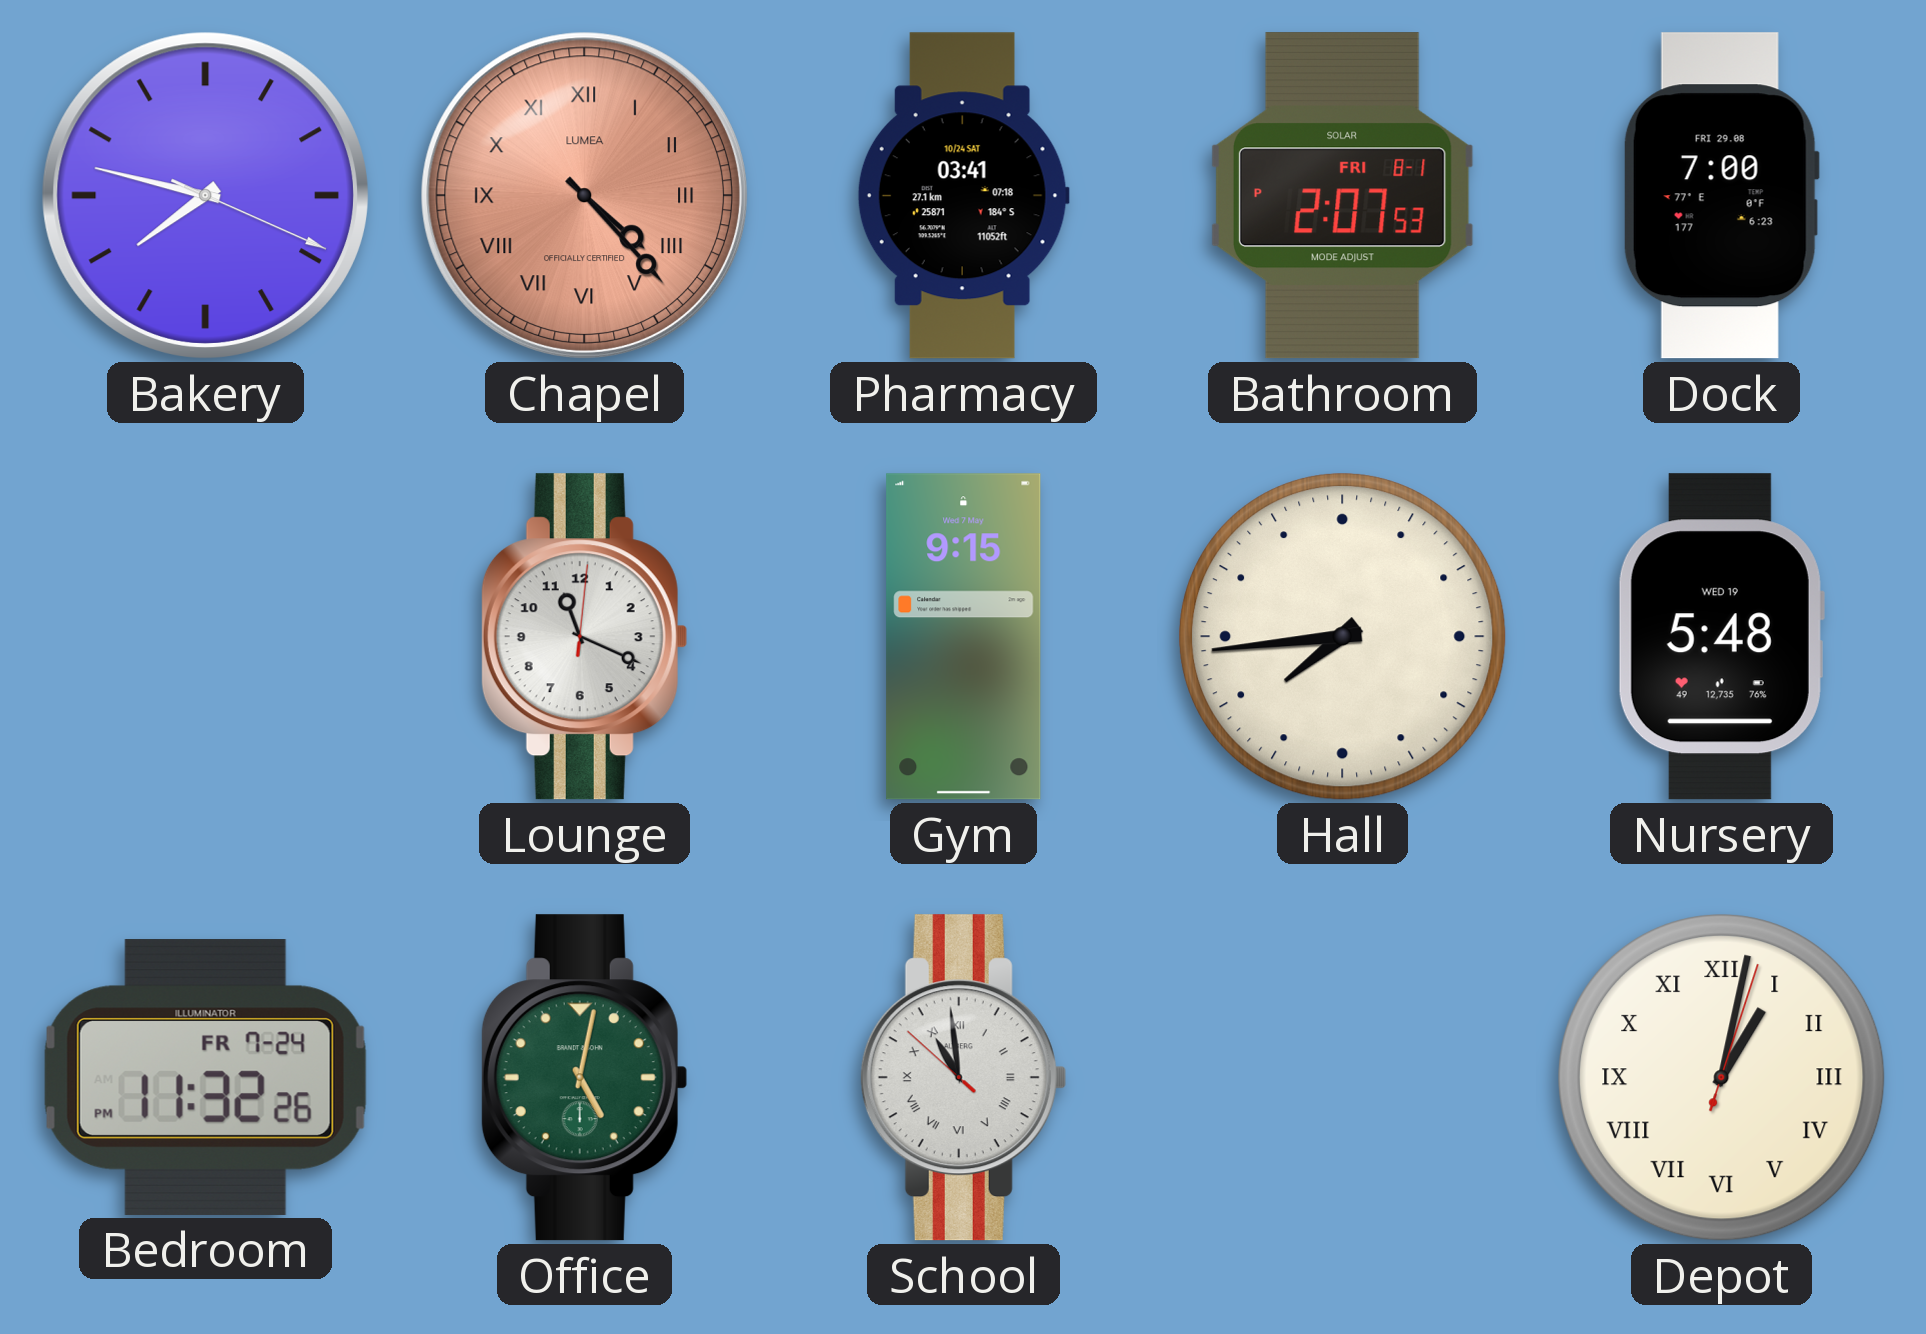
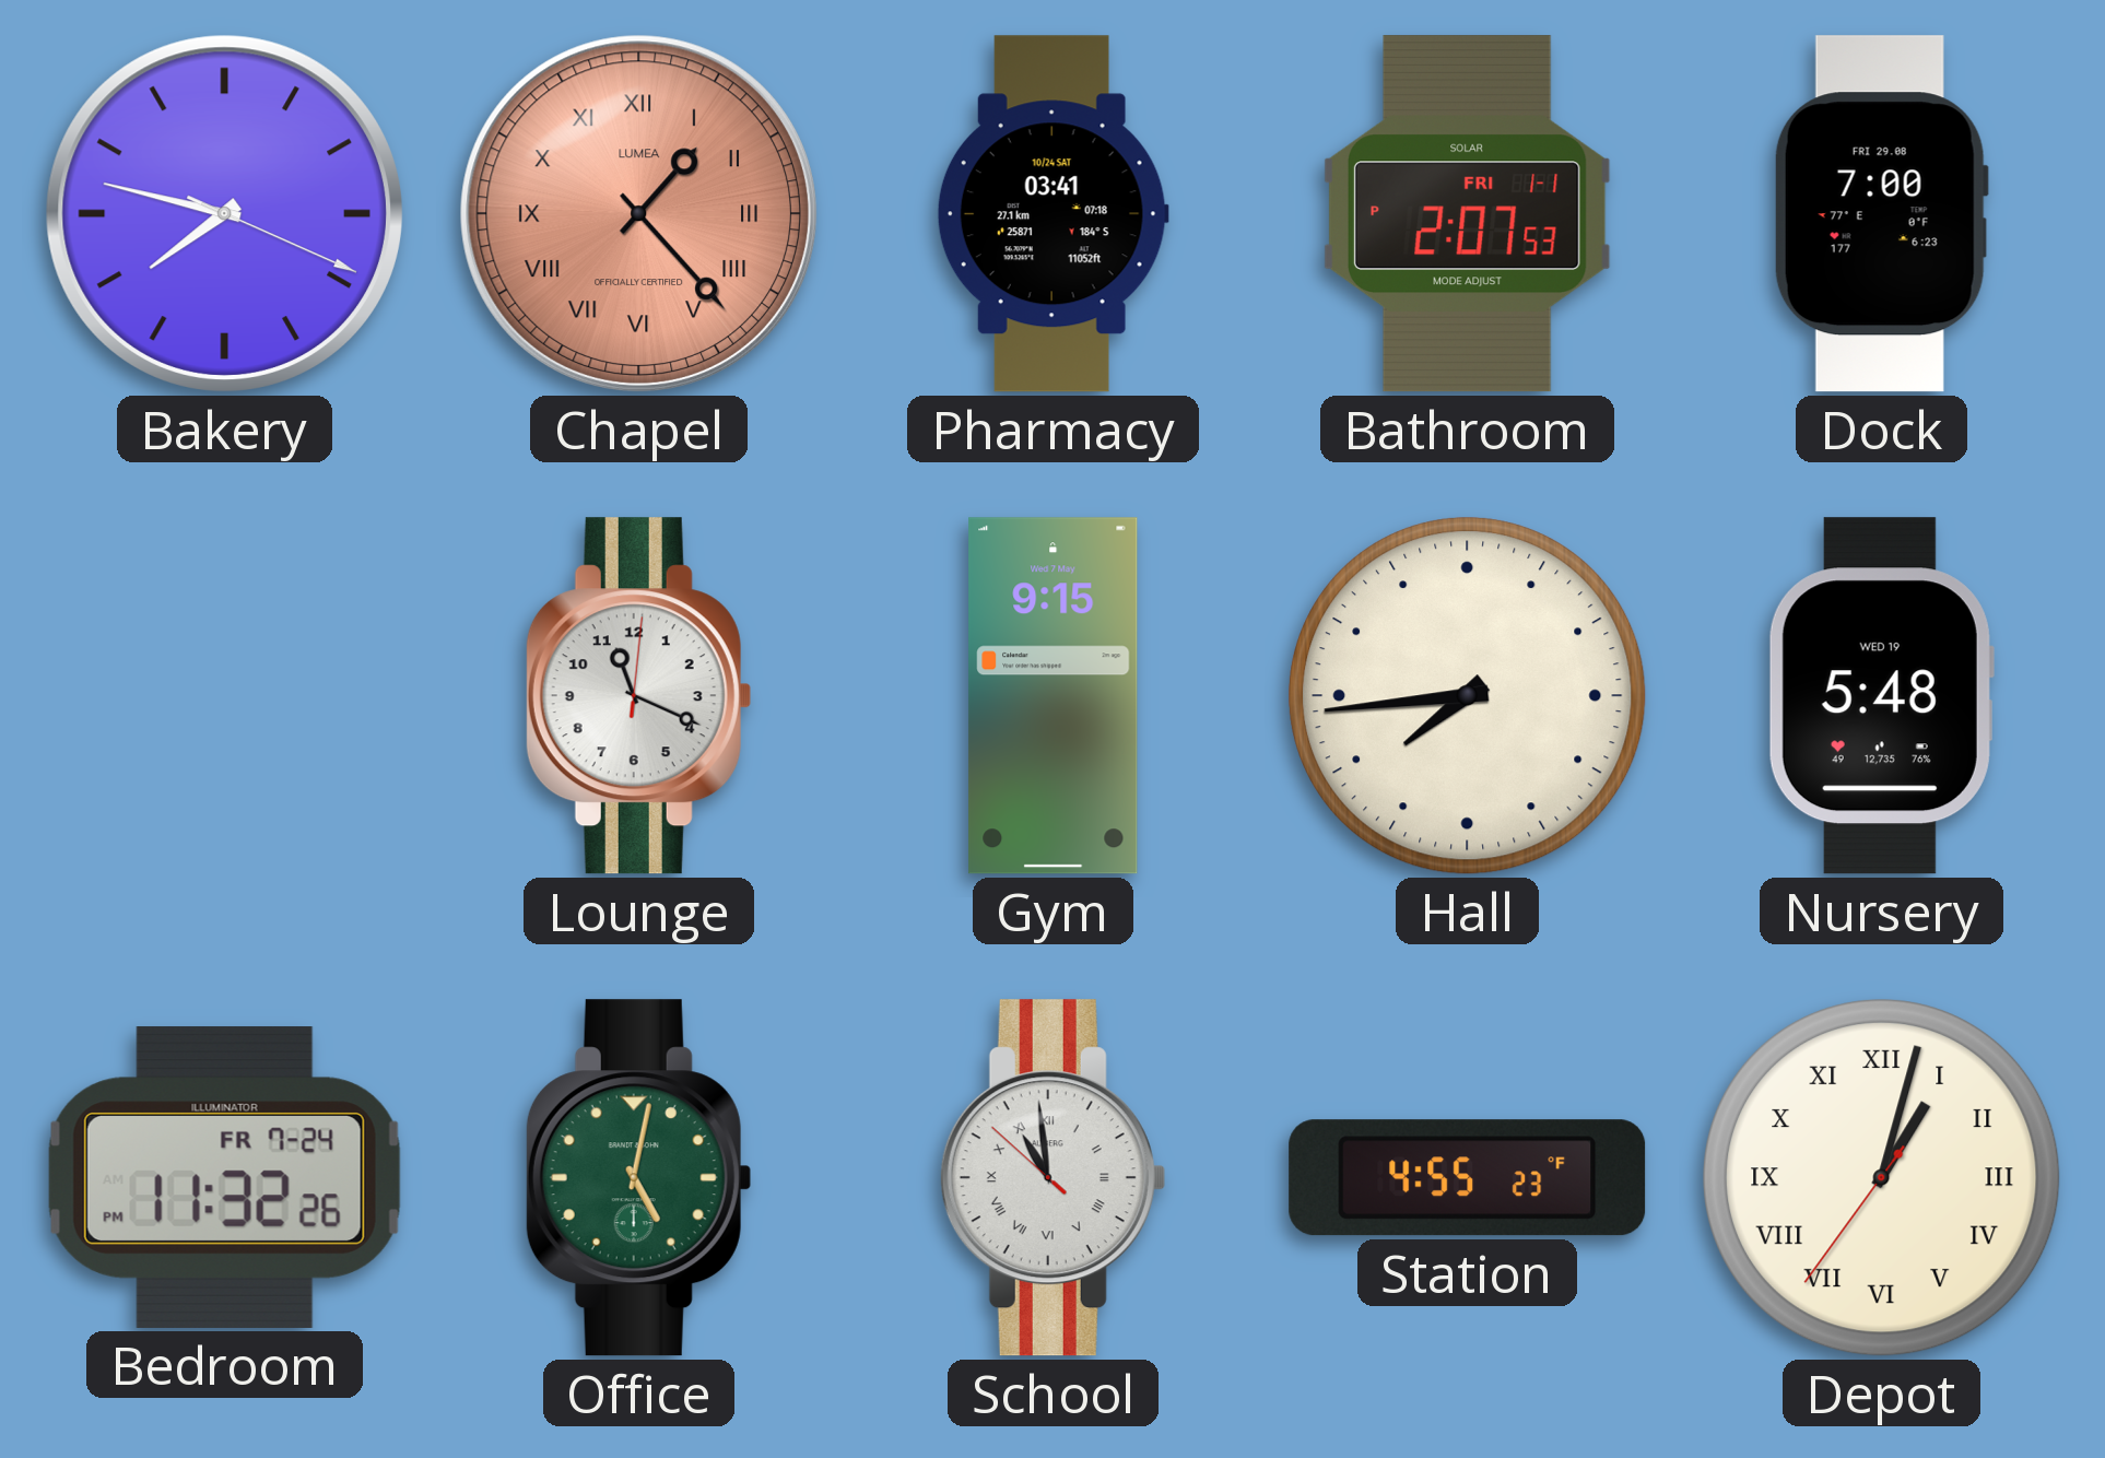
Chapel: 4:23 -> 1:23 (638, 213)
Bathroom date: FRI 8-1 -> FRI 1-1 (1467, 214)
Station: none -> 4:55 (1468, 1178)
Depot: 1:02:03 -> 1:02:36 (1882, 1178)
